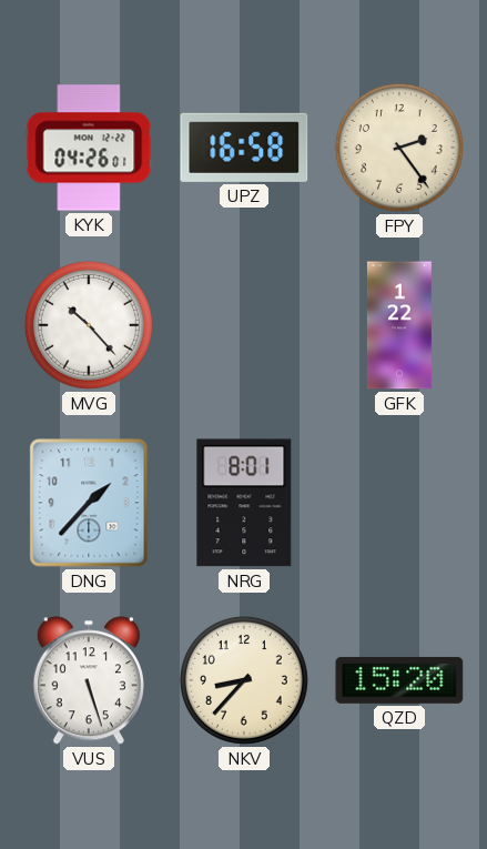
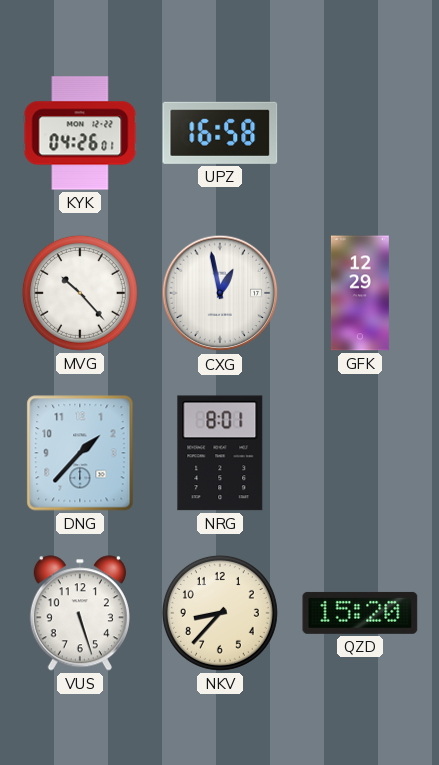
FPY: 2:24 -> none (399, 148)
CXG: none -> 12:58 (220, 293)
GFK: 1:22 -> 12:29 (360, 293)
